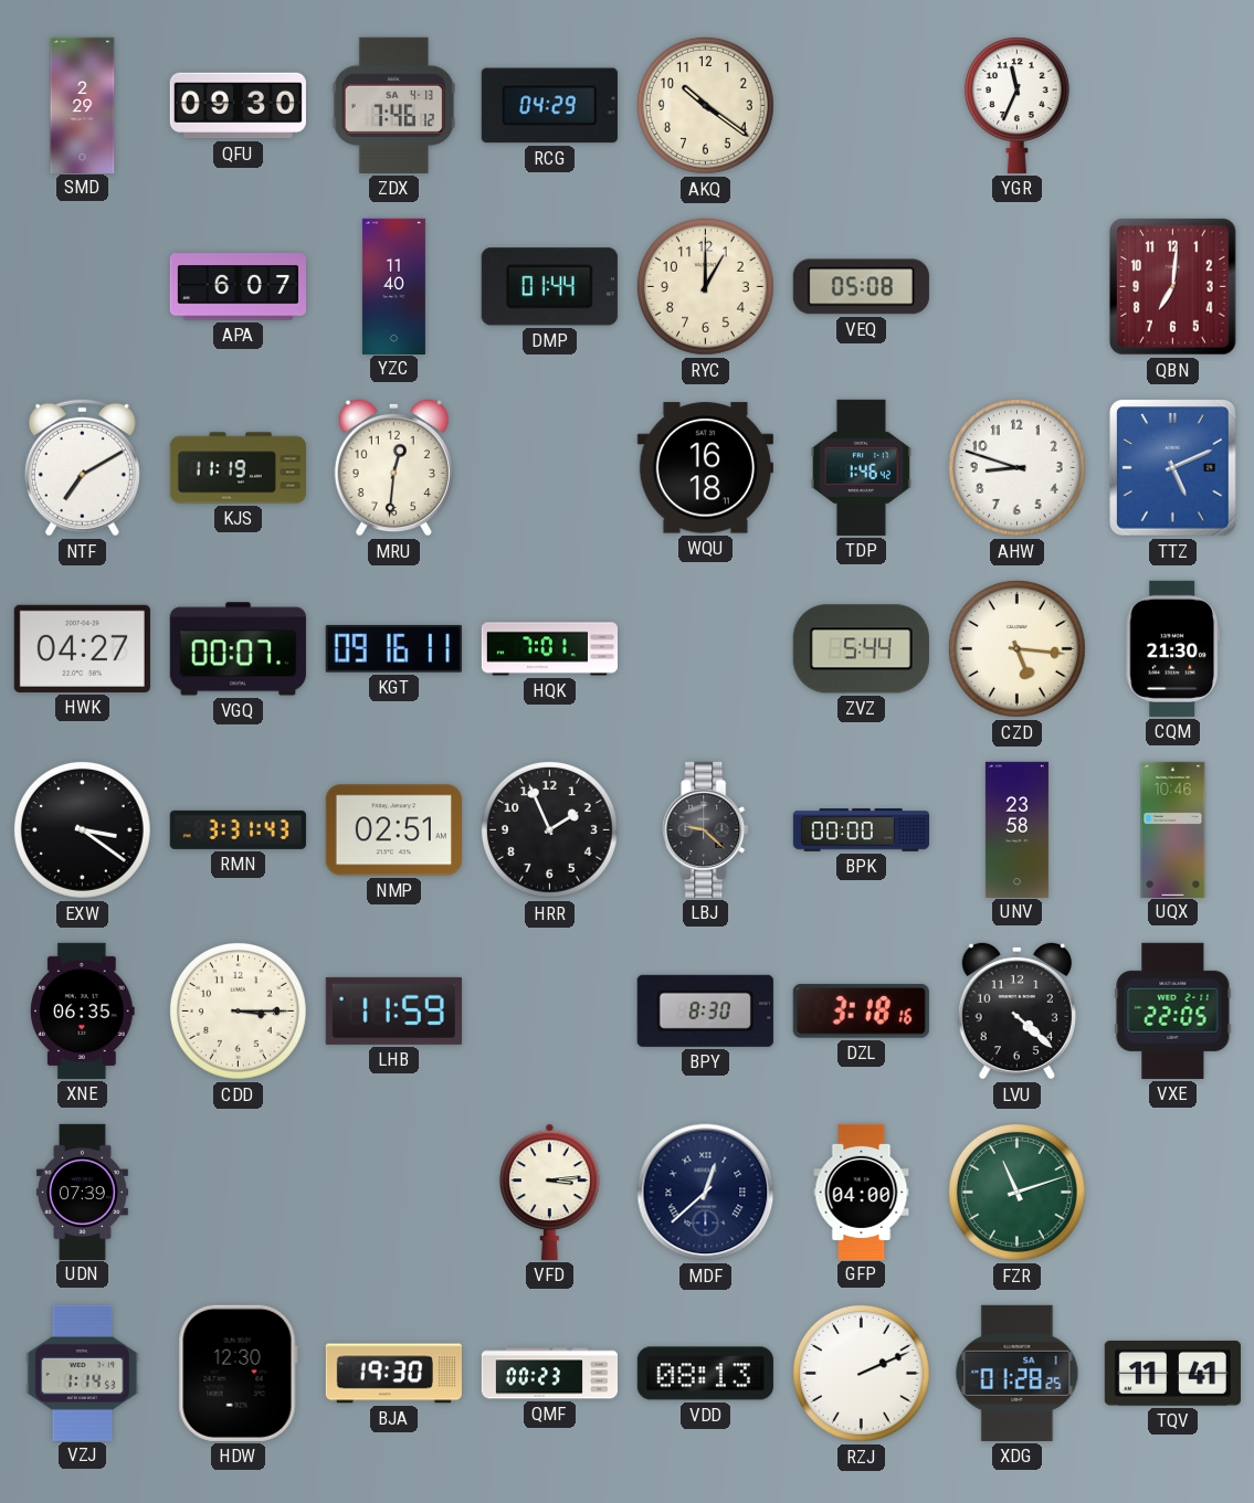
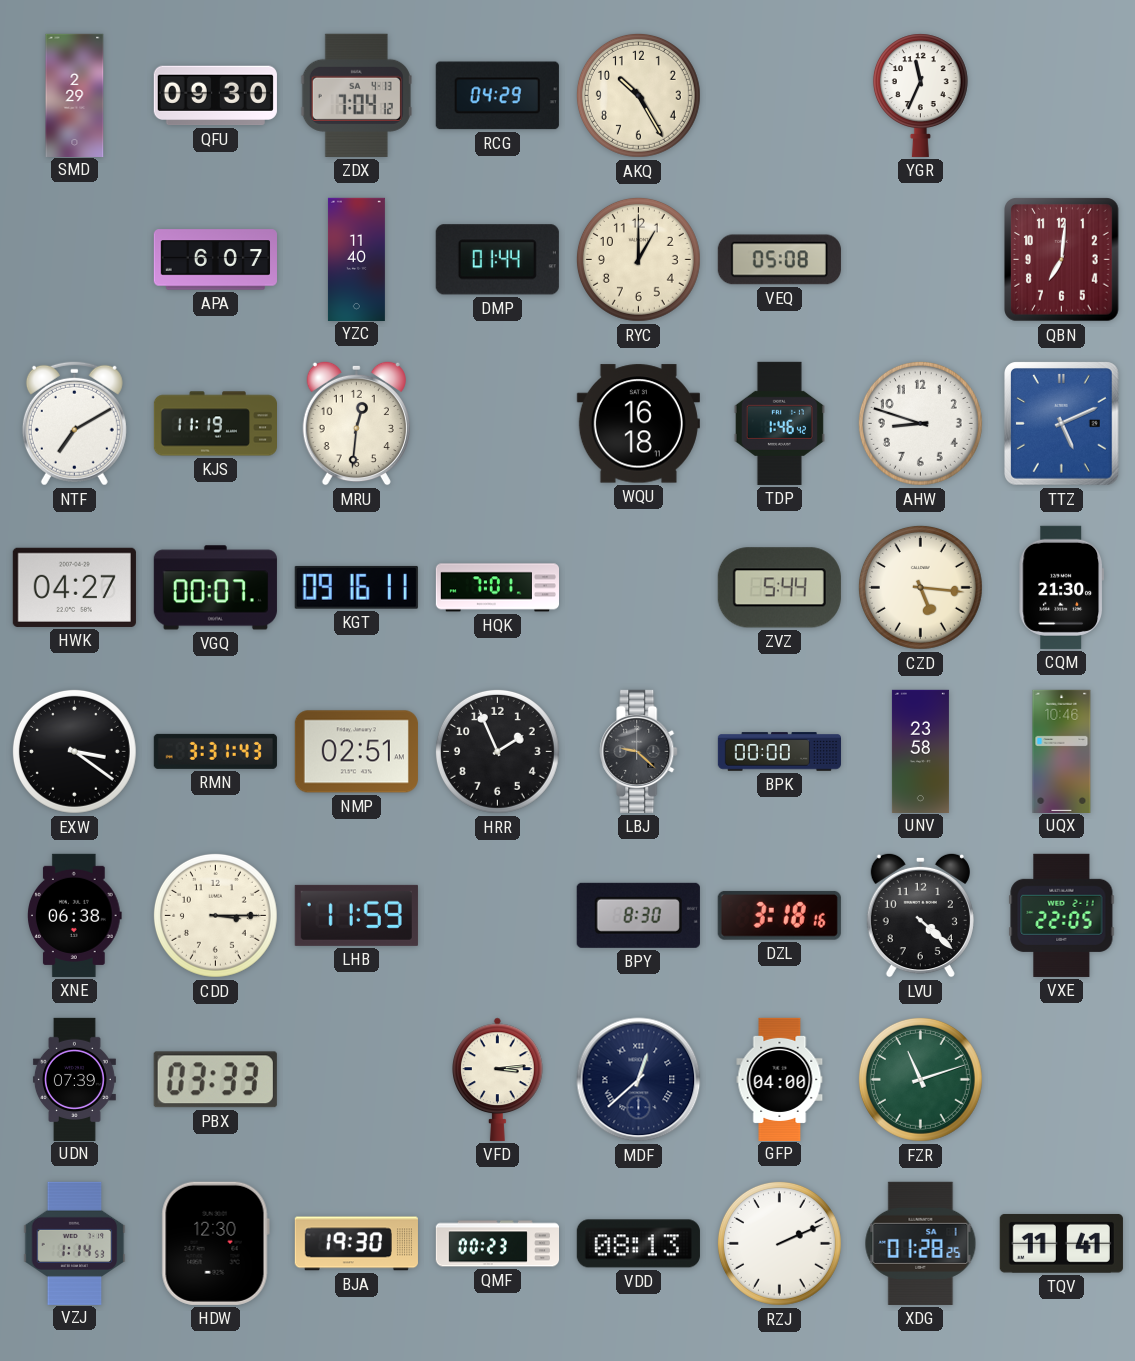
ZDX: 7:46 -> 7:04 (356, 95)
AKQ: 10:21 -> 10:25 (638, 95)
XNE: 06:35 -> 06:38 (75, 915)
PBX: none -> 03:33 (215, 1080)
